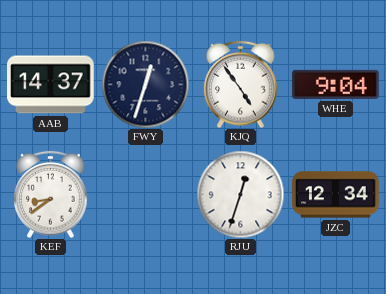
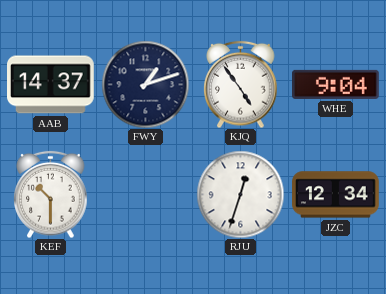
FWY: 12:33 -> 1:12 (145, 84)
KEF: 8:39 -> 10:30 (51, 194)
